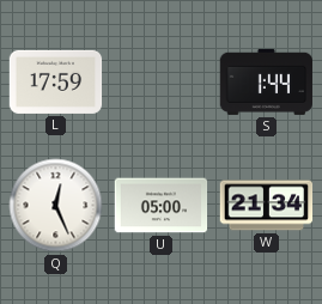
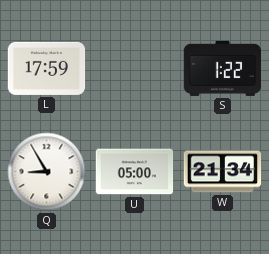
S: 1:44 -> 1:22 (222, 68)
Q: 12:26 -> 8:55 (47, 172)
